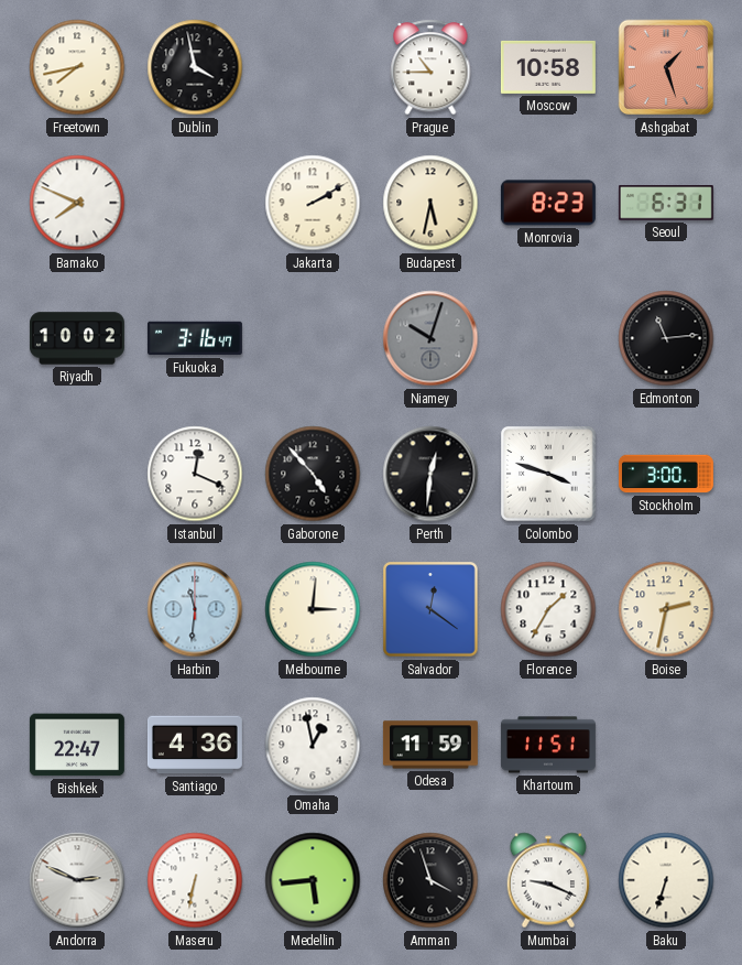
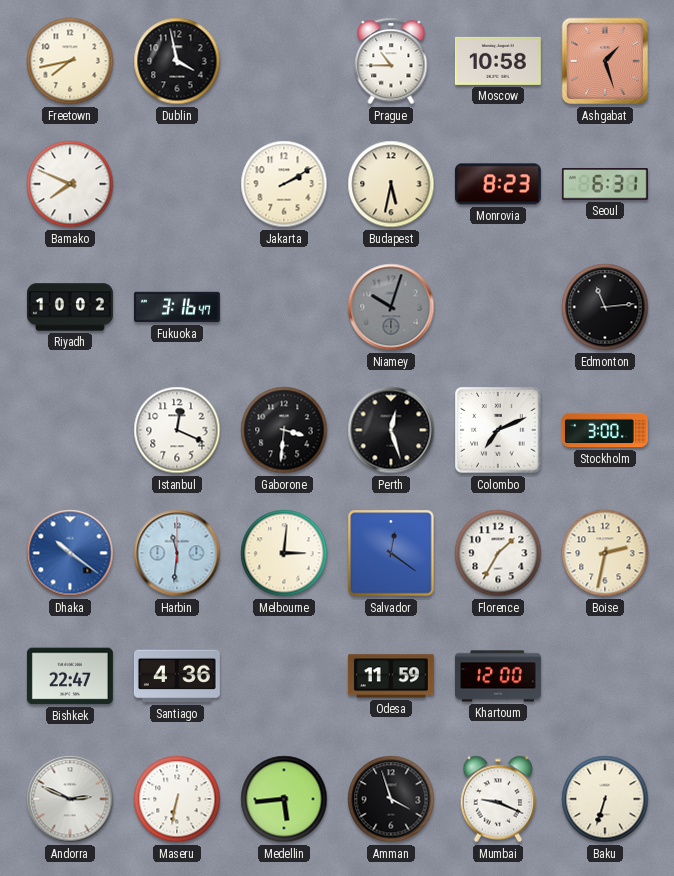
Gaborone: 4:53 -> 3:31 (284, 430)
Perth: 12:31 -> 12:27 (391, 430)
Colombo: 3:48 -> 7:11 (498, 430)
Dhaka: none -> 10:21 (70, 553)
Omaha: 12:58 -> none (313, 745)
Khartoum: 11:51 -> 12:00 (498, 676)
